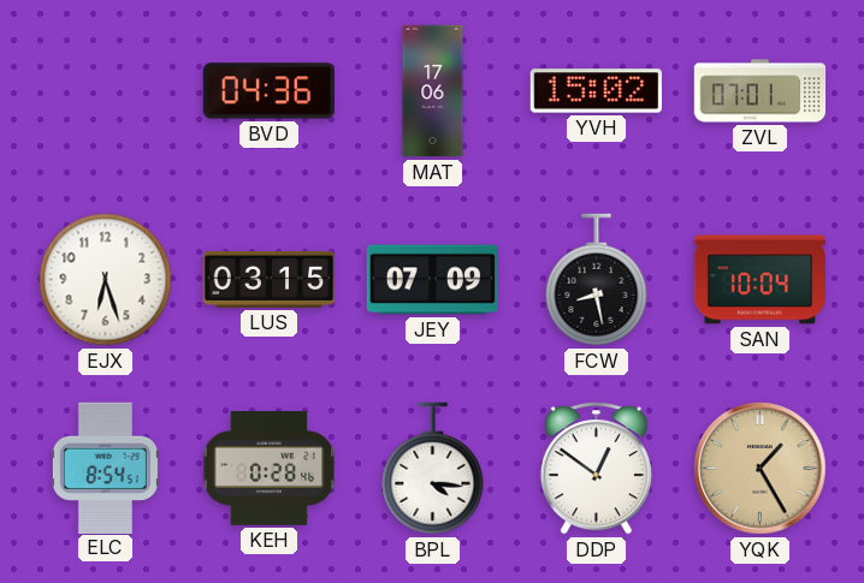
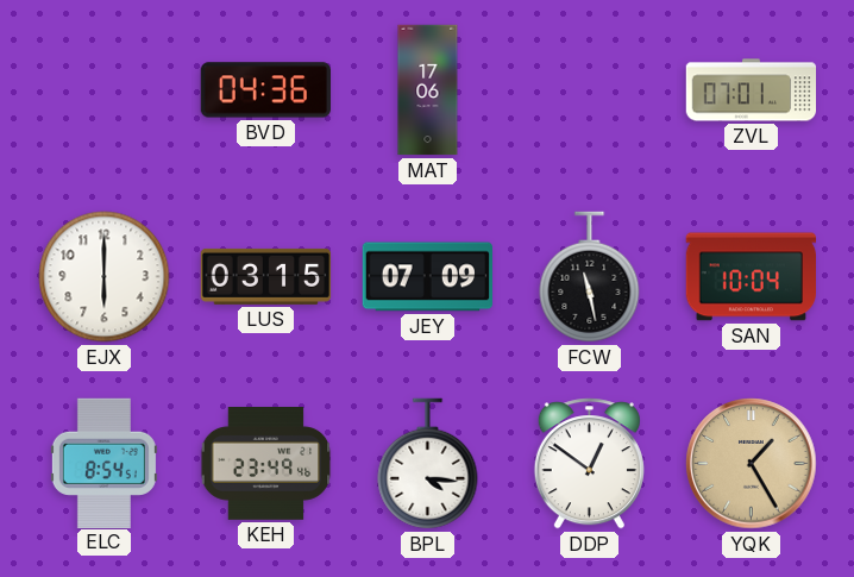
YVH: 15:02 -> none (596, 91)
EJX: 6:27 -> 6:00 (105, 277)
FCW: 8:28 -> 11:28 (590, 277)
KEH: 0:28 -> 23:49 (266, 464)
